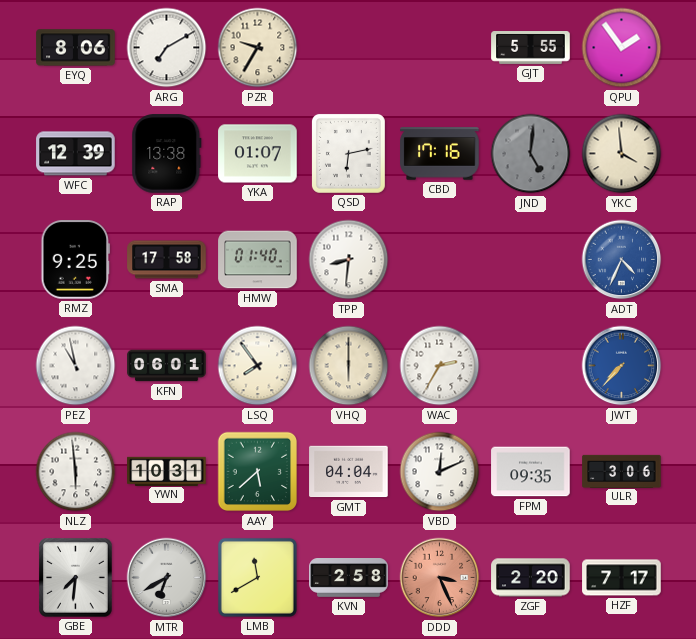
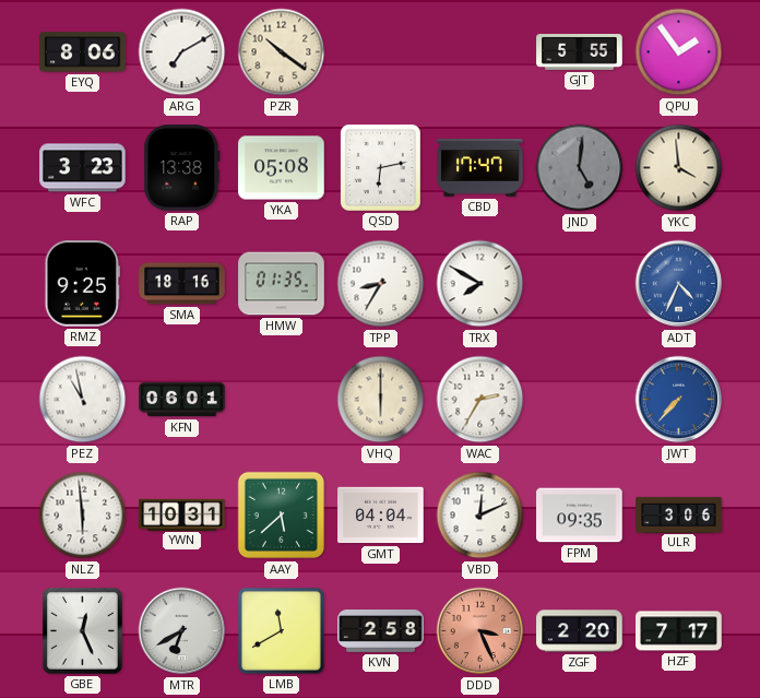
PZR: 9:35 -> 10:21 (282, 52)
WFC: 12:39 -> 3:23 (83, 168)
YKA: 01:07 -> 05:08 (282, 168)
CBD: 17:16 -> 17:47 (480, 168)
SMA: 17:58 -> 18:16 (182, 284)
HMW: 01:40 -> 01:35 (282, 284)
TPP: 8:31 -> 8:35 (381, 284)
TRX: none -> 7:50 (480, 284)
LSQ: 7:54 -> none (258, 366)
GBE: 7:31 -> 12:26 (83, 631)
